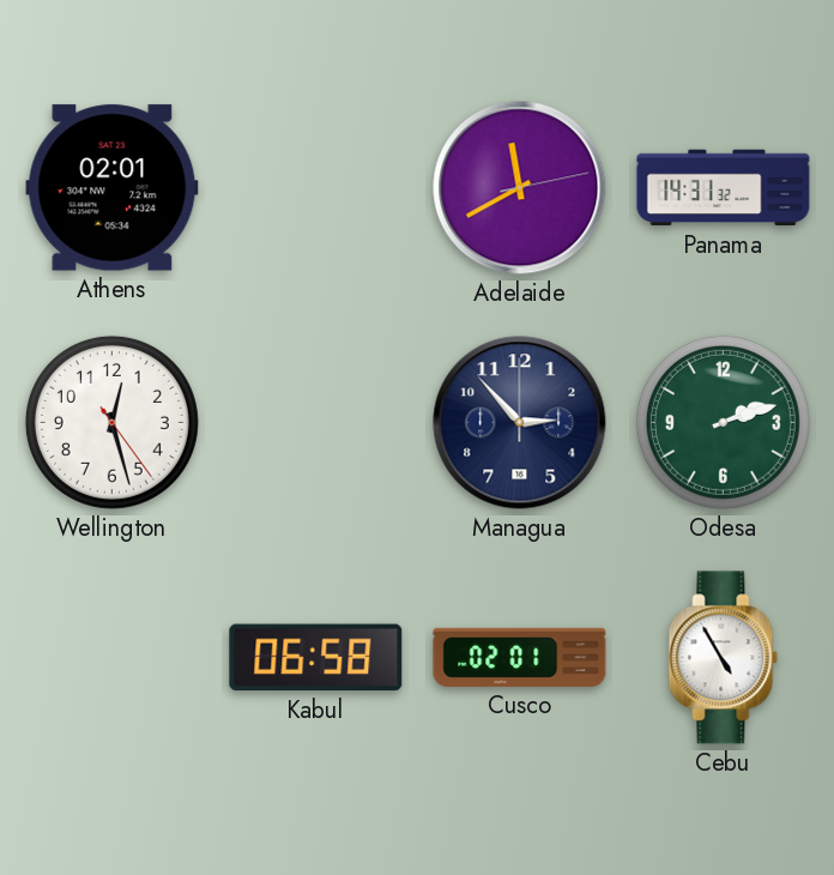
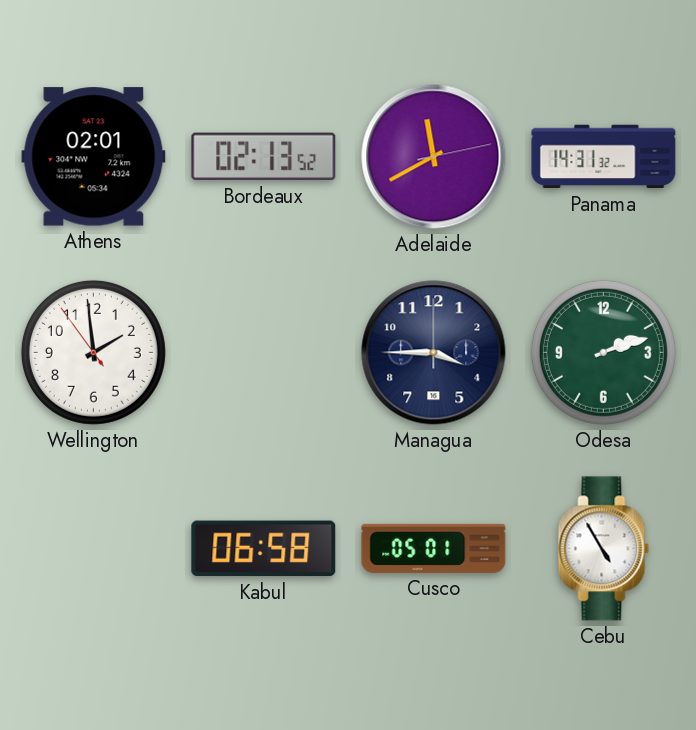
Bordeaux: none -> 02:13 (264, 157)
Wellington: 12:27 -> 1:58 (93, 352)
Managua: 2:53 -> 3:45 (434, 353)
Cusco: 02:01 -> 05:01 (434, 548)
